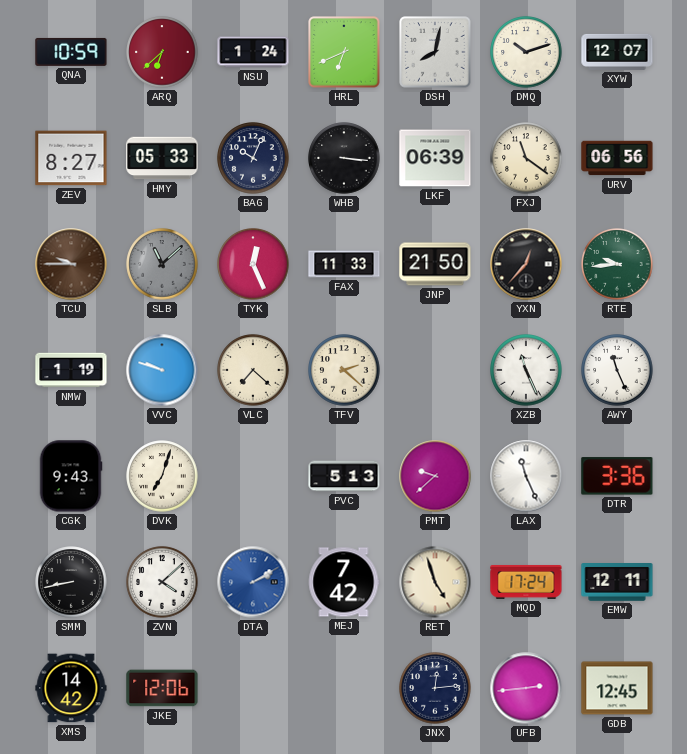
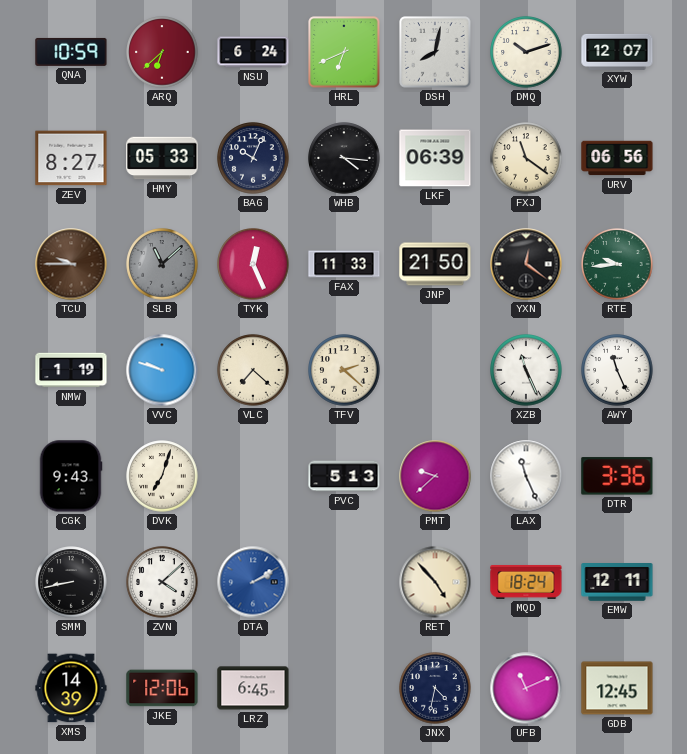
NSU: 1:24 -> 6:24 (253, 52)
WHB: 3:16 -> 4:16 (344, 158)
YXN: 12:37 -> 12:21 (526, 264)
MEJ: 7:42 -> none (344, 582)
RET: 4:57 -> 4:53 (435, 582)
MQD: 17:24 -> 18:24 (526, 582)
XMS: 14:42 -> 14:39 (71, 688)
LRZ: none -> 6:45 (253, 688)
JNX: 12:14 -> 4:32 (435, 688)
UFB: 2:44 -> 11:11 (526, 688)
